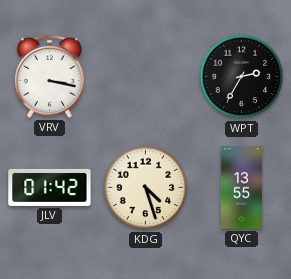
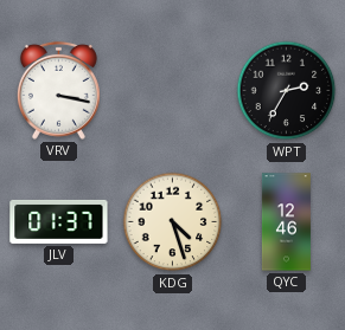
JLV: 01:42 -> 01:37 (59, 221)
QYC: 13:55 -> 12:46 (286, 222)
